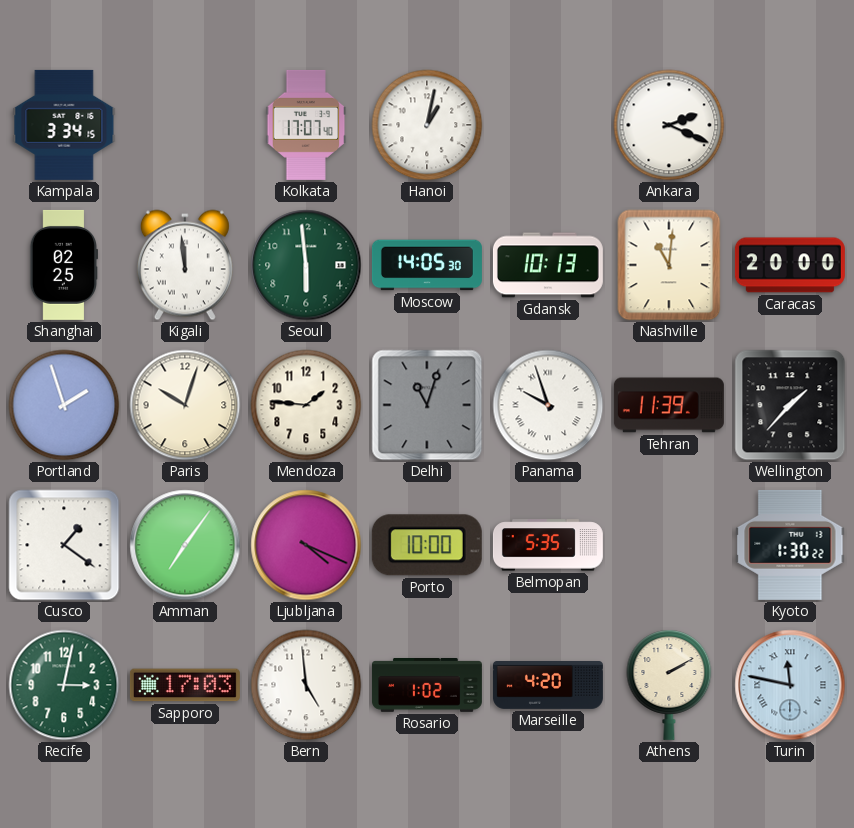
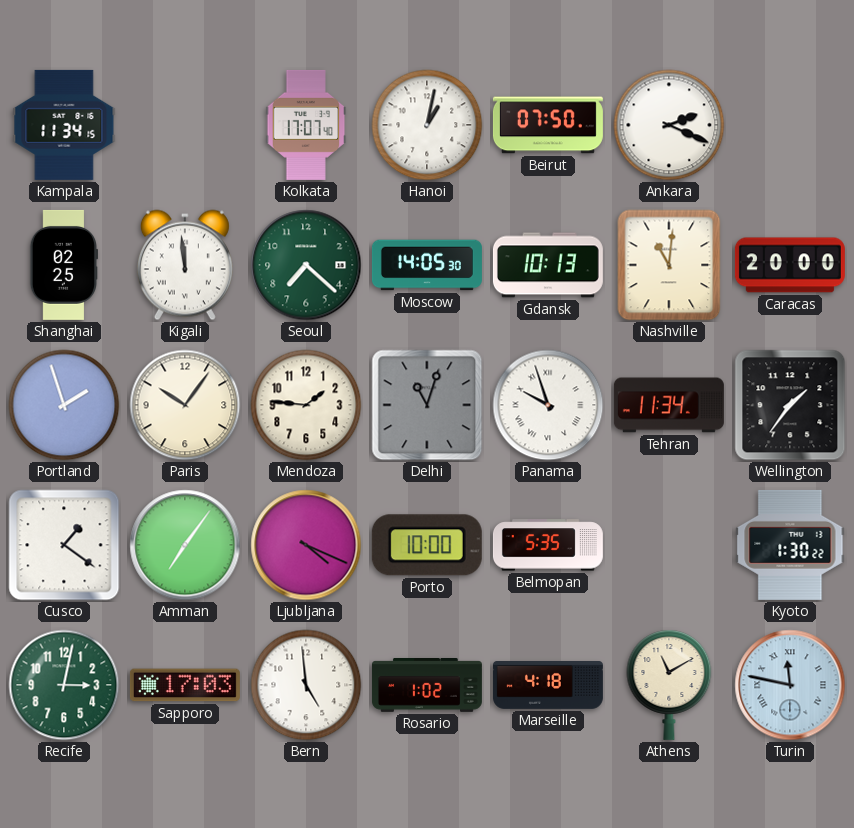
Kampala: 3:34 -> 11:34 (64, 125)
Beirut: none -> 07:50 (548, 125)
Seoul: 5:59 -> 7:22 (306, 265)
Paris: 10:03 -> 10:06 (185, 405)
Tehran: 11:39 -> 11:34 (669, 405)
Wellington: 1:37 -> 1:36 (790, 405)
Marseille: 4:20 -> 4:18 (548, 686)
Athens: 2:10 -> 11:10 (669, 685)
